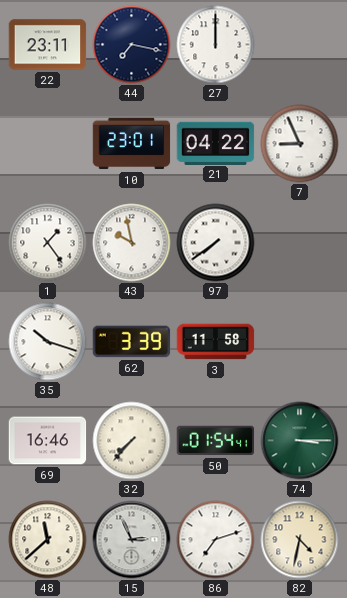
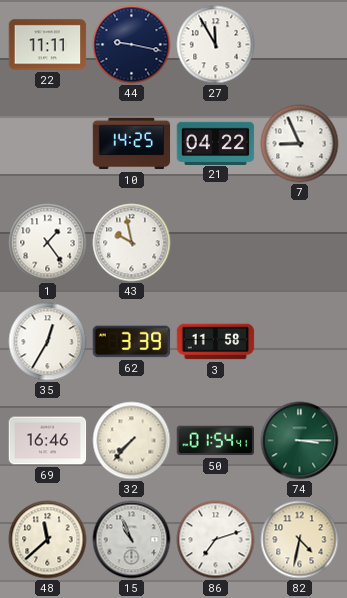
22: 23:11 -> 11:11 (48, 45)
44: 7:17 -> 9:17 (132, 45)
27: 12:00 -> 11:55 (216, 45)
10: 23:01 -> 14:25 (132, 144)
97: 7:39 -> none (216, 243)
35: 10:18 -> 12:35 (48, 342)
15: 2:56 -> 10:56 (132, 540)
